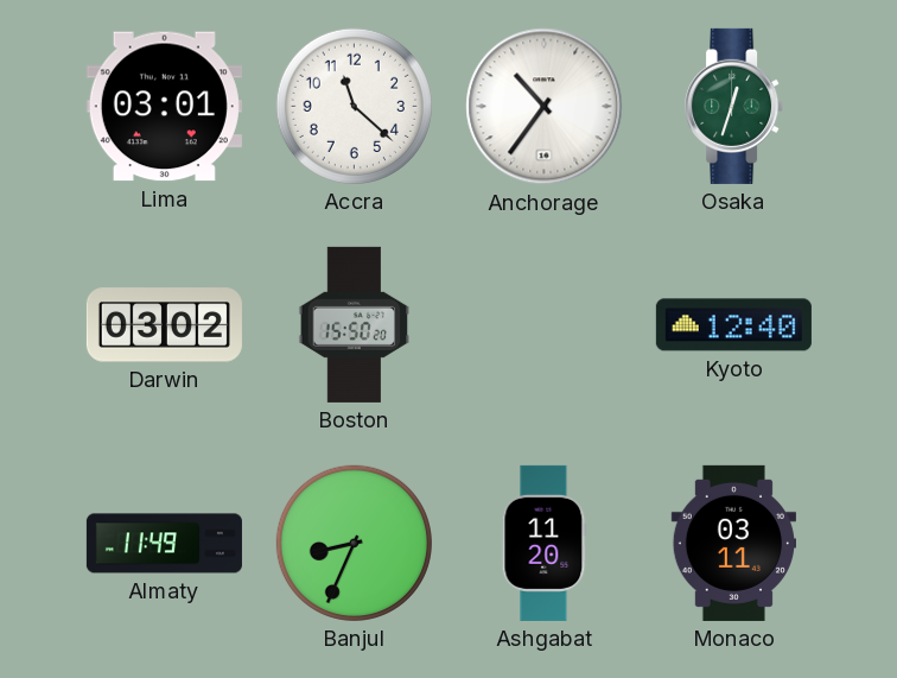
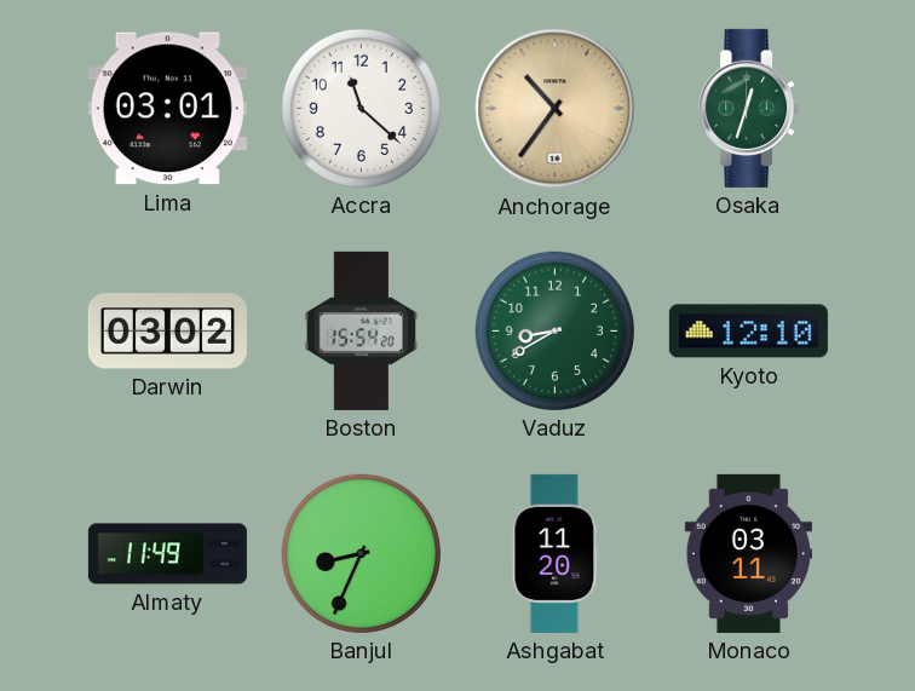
Anchorage dial: white -> champagne (556, 109)
Boston: 15:50 -> 15:54 (362, 330)
Vaduz: none -> 8:40 (554, 330)
Kyoto: 12:40 -> 12:10 (748, 332)
